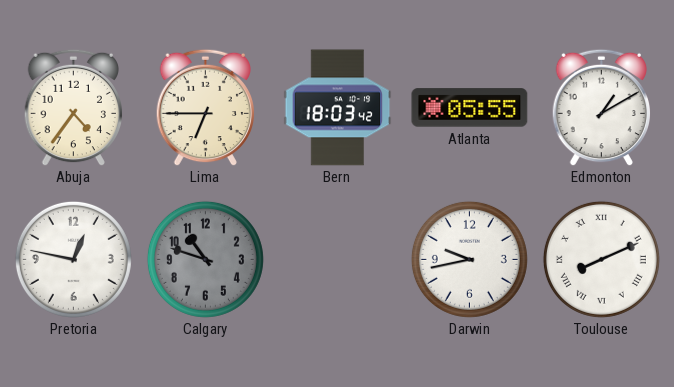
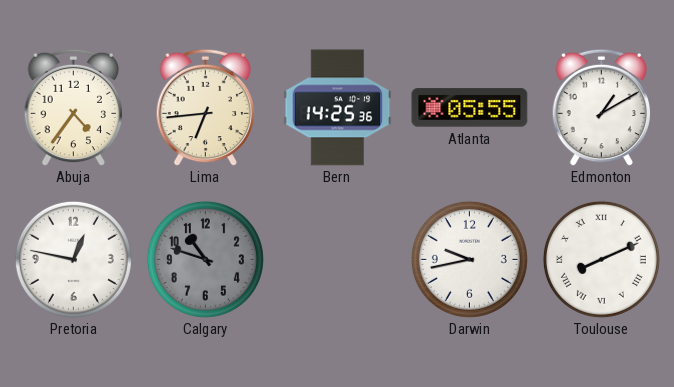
Lima: 6:45 -> 6:44 (205, 107)
Bern: 18:03 -> 14:25 (338, 108)
